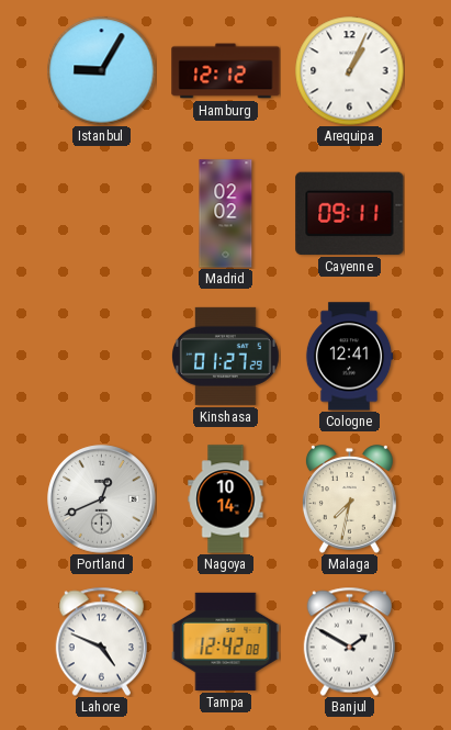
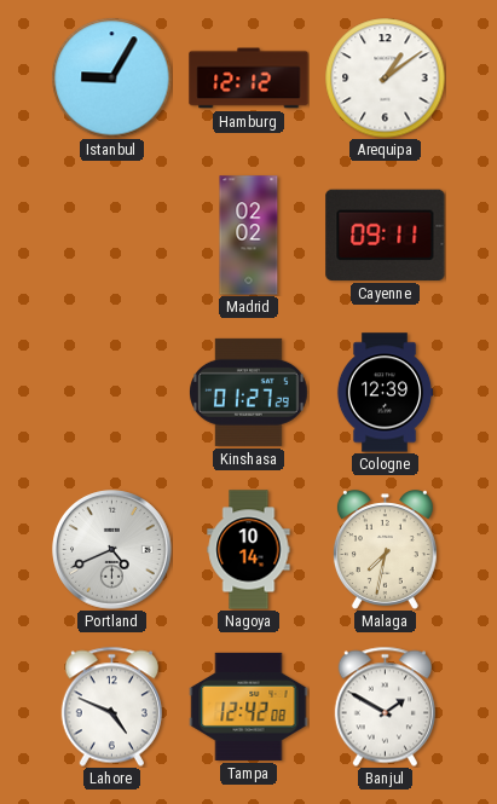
Arequipa: 1:04 -> 1:09 (386, 79)
Cologne: 12:41 -> 12:39 (385, 393)
Portland: 12:41 -> 4:41 (112, 550)
